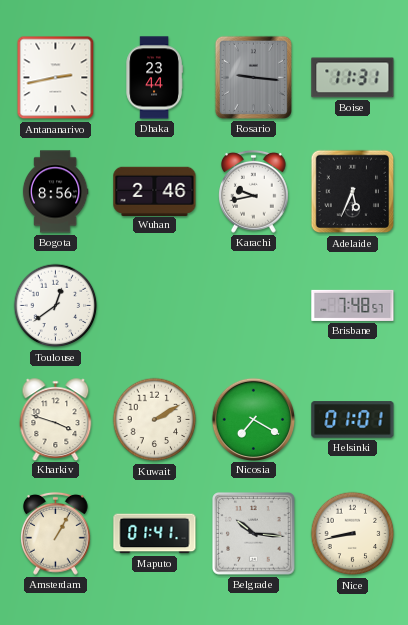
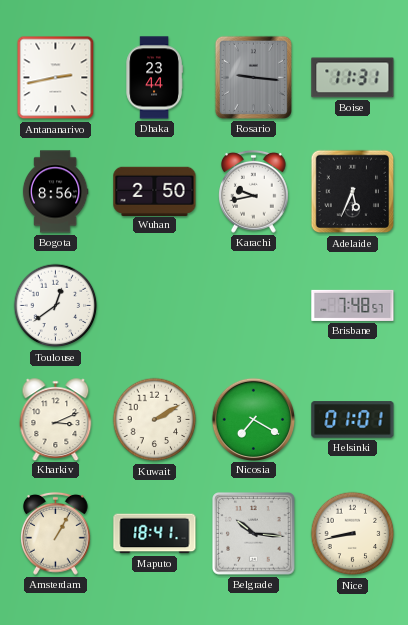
Wuhan: 2:46 -> 2:50 (155, 191)
Kharkiv: 3:48 -> 3:11 (56, 419)
Maputo: 01:41 -> 18:41 (155, 534)
